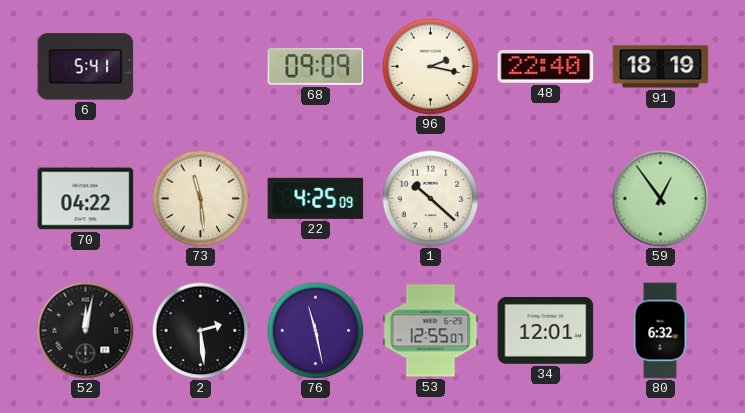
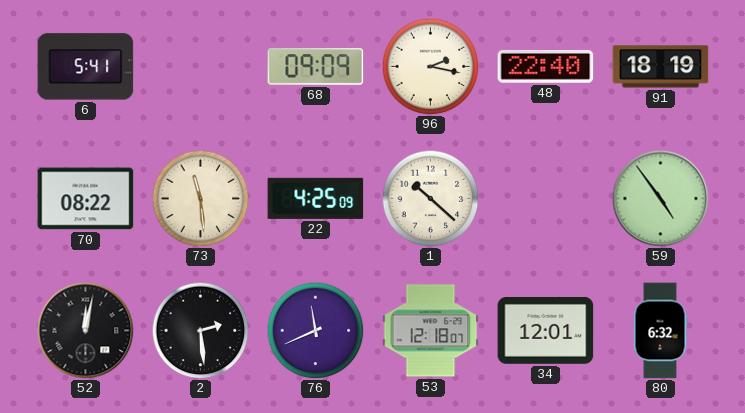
70: 04:22 -> 08:22 (86, 199)
59: 12:54 -> 4:54 (661, 199)
76: 11:28 -> 11:41 (315, 330)
53: 12:55 -> 12:18 (431, 331)
